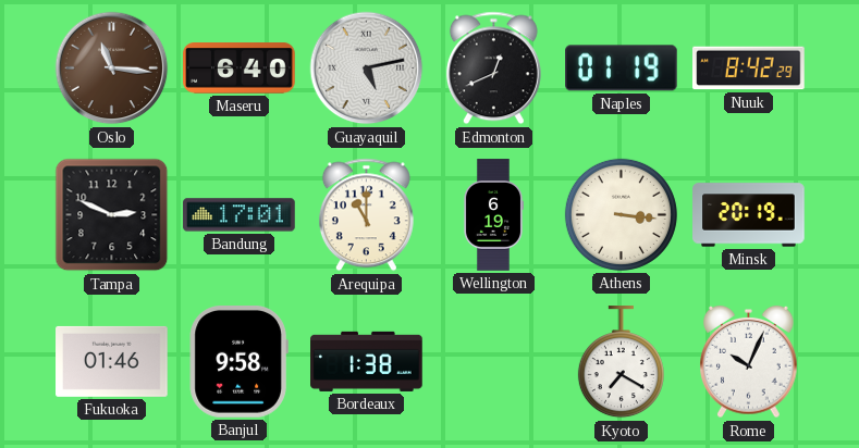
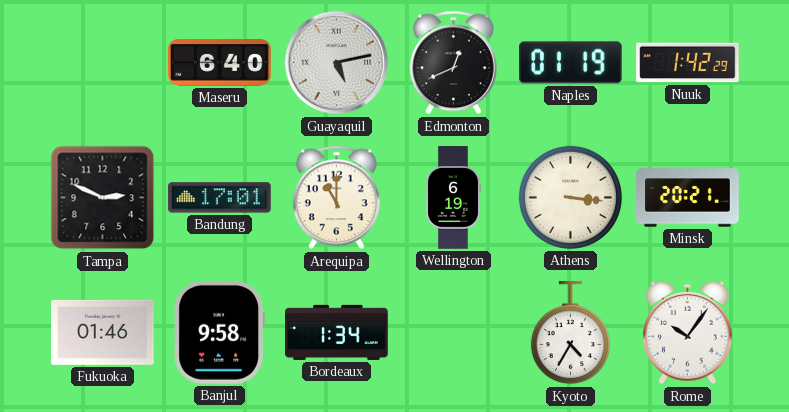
Oslo: 11:16 -> none (112, 69)
Nuuk: 8:42 -> 1:42 (688, 63)
Minsk: 20:19 -> 20:21 (688, 198)
Bordeaux: 1:38 -> 1:34 (337, 332)
Kyoto: 7:20 -> 4:35 (570, 333)
Rome: 10:04 -> 10:06 (688, 333)
